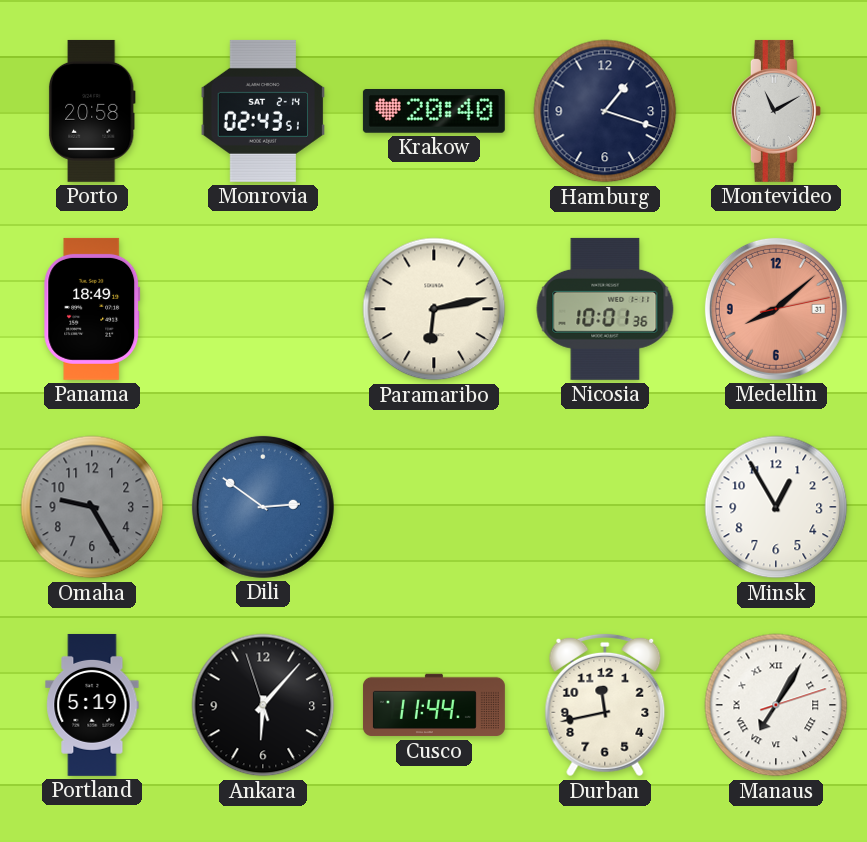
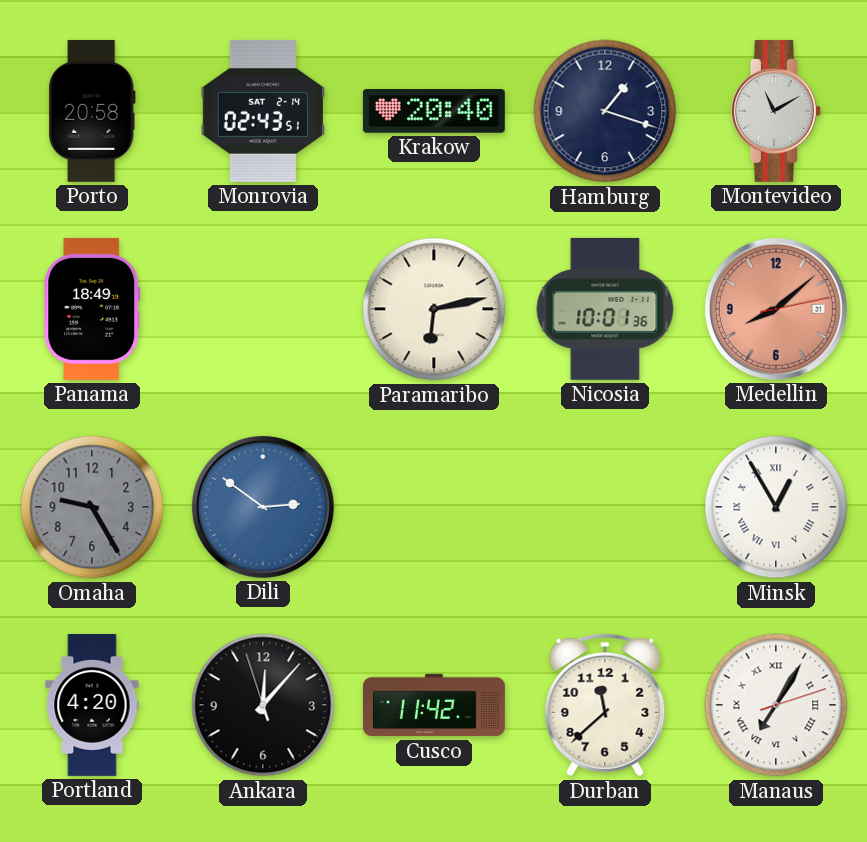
Minsk numerals: Arabic -> Roman (776, 507)
Portland: 5:19 -> 4:20 (92, 705)
Ankara: 6:06 -> 12:06 (263, 705)
Cusco: 11:44 -> 11:42 (434, 705)
Durban: 11:43 -> 11:38 (605, 705)
